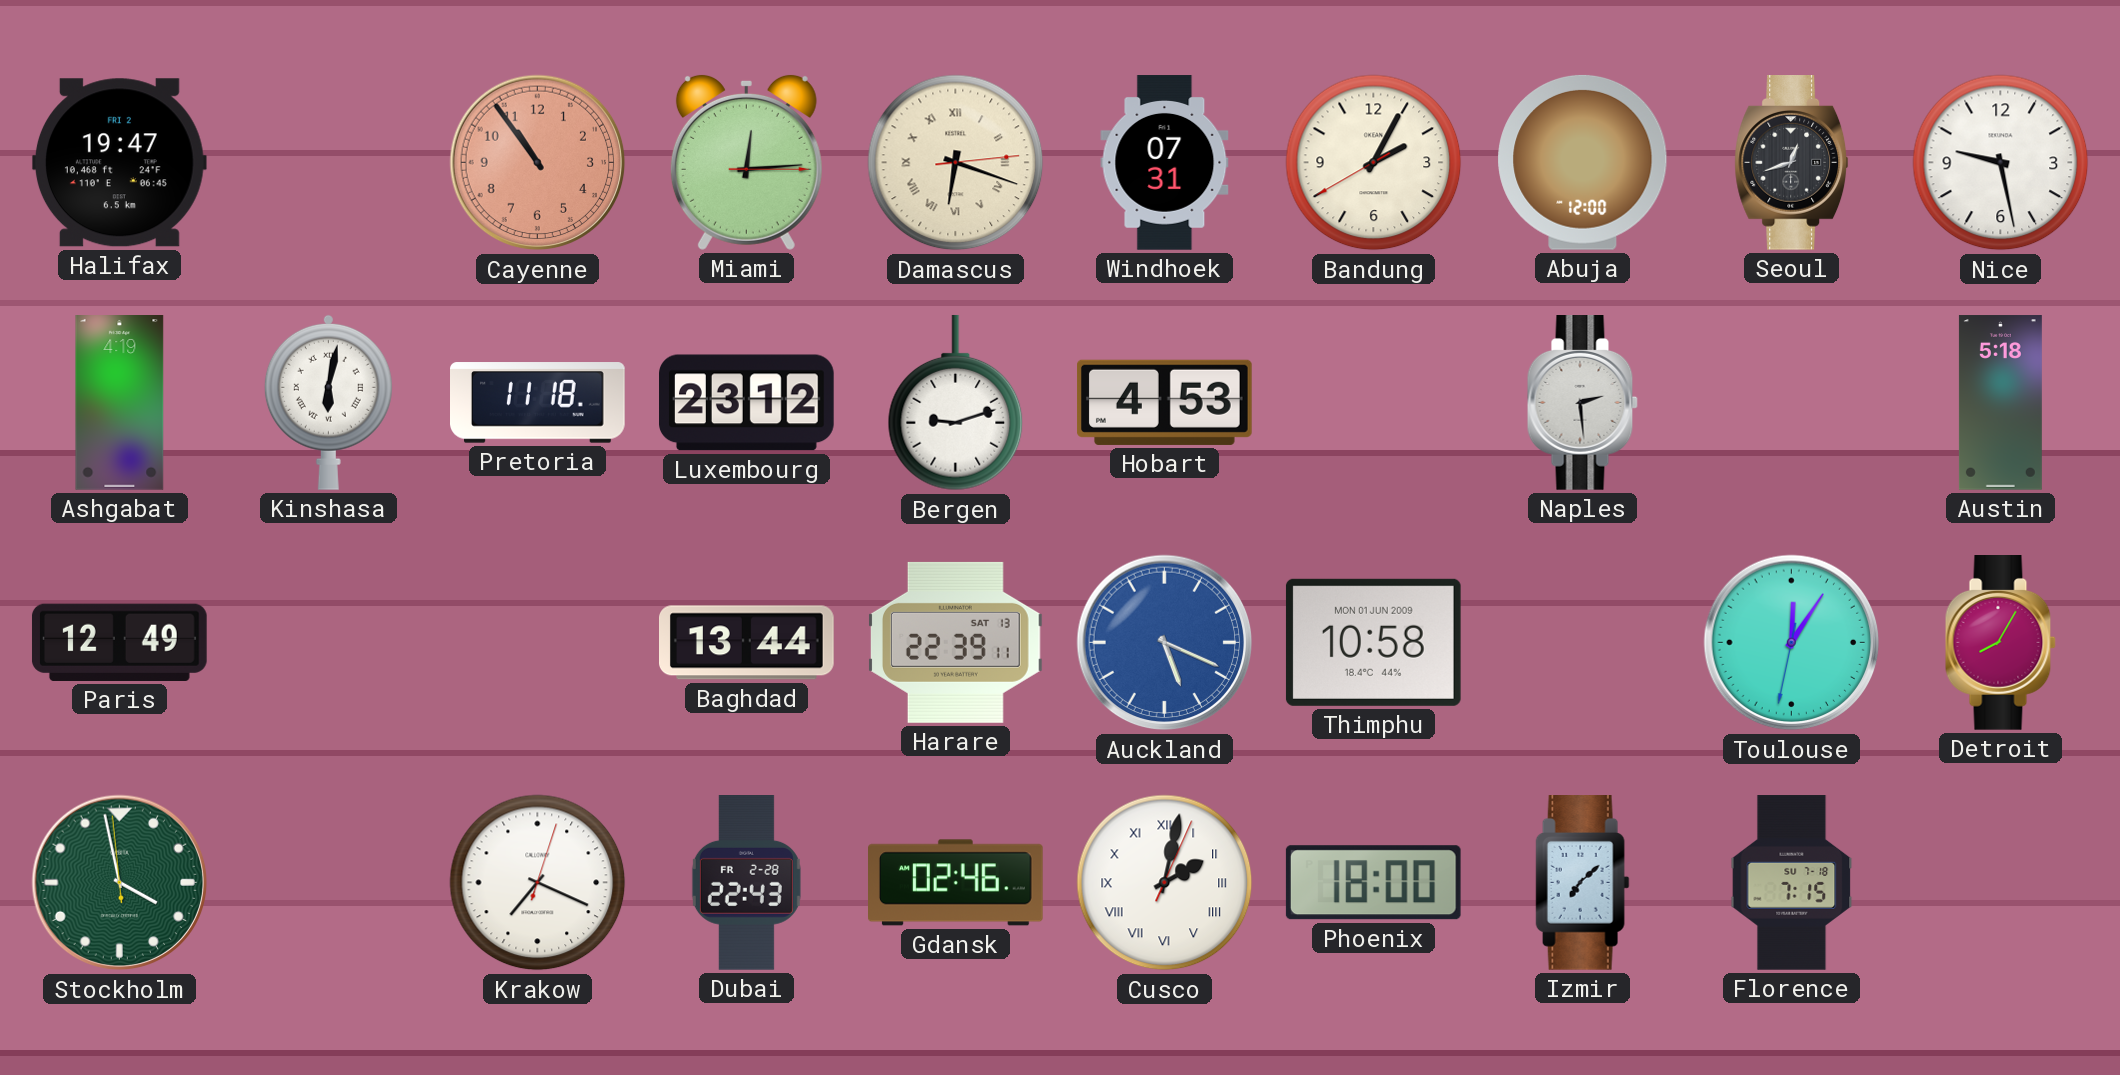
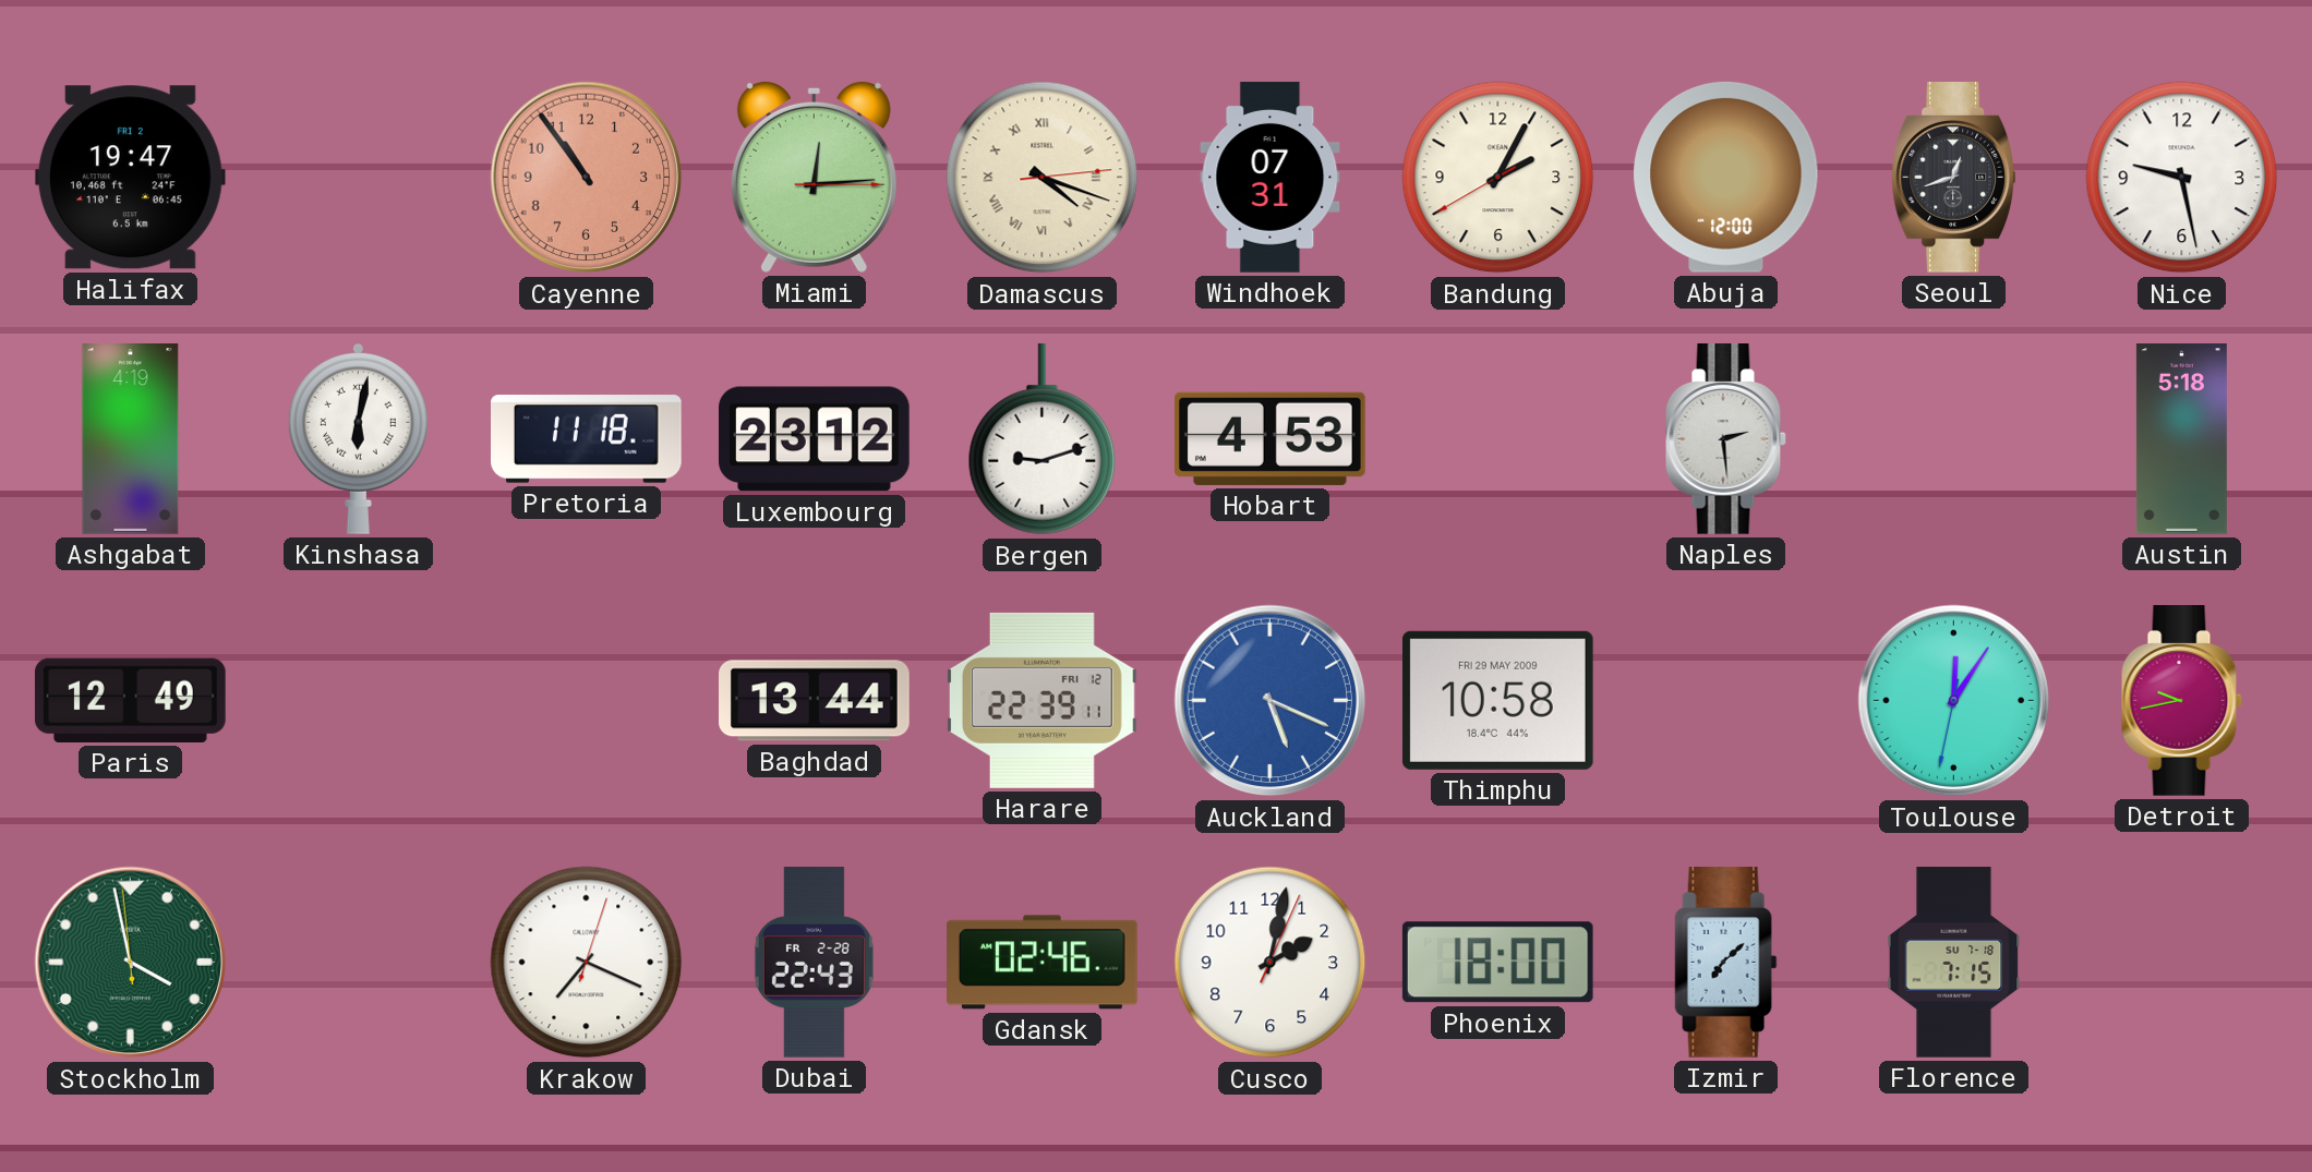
Damascus: 6:18 -> 4:18 (1043, 178)
Harare date: SAT 13 -> FRI 12 (1043, 700)
Thimphu date: MON 01 JUN 2009 -> FRI 29 MAY 2009 (1497, 700)
Detroit: 8:05 -> 9:43 (2181, 701)
Cusco numerals: Roman -> Arabic (1271, 963)
